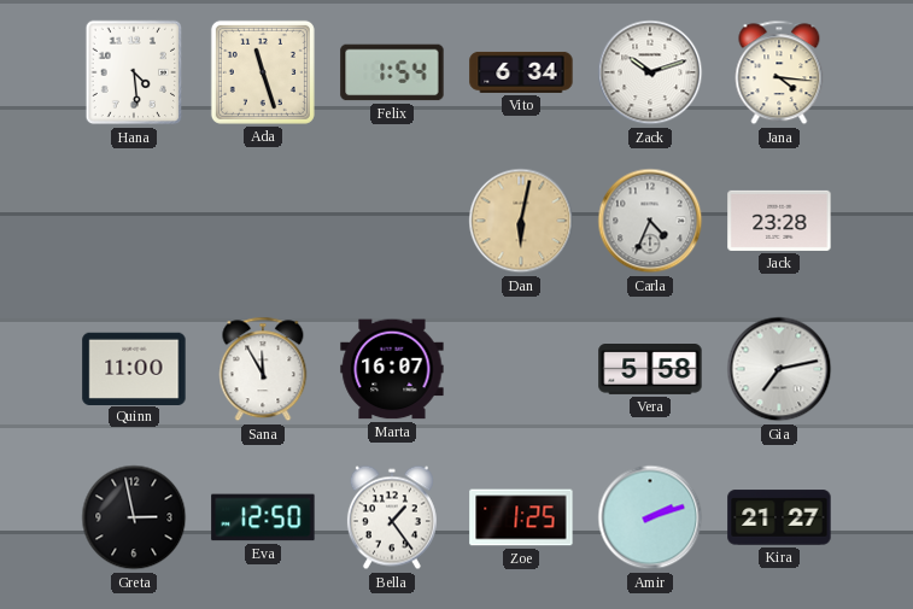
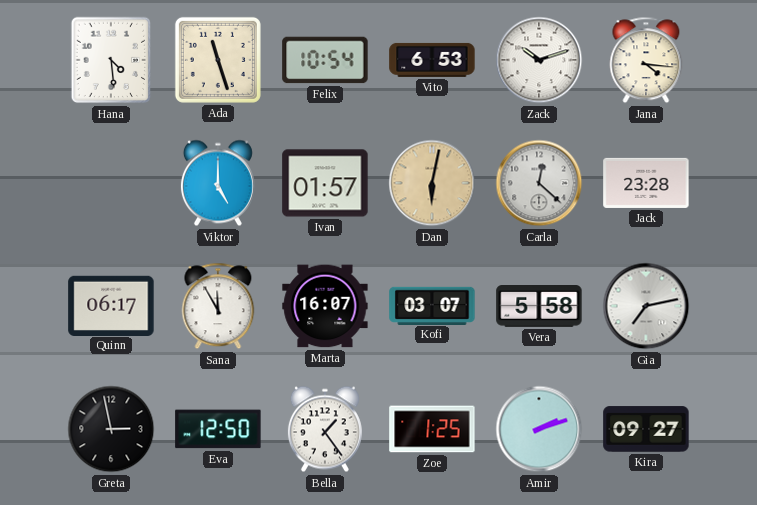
Felix: 1:54 -> 10:54 (325, 60)
Vito: 6:34 -> 6:53 (432, 60)
Viktor: none -> 5:00 (218, 183)
Ivan: none -> 01:57 (325, 183)
Carla: 4:34 -> 12:22 (539, 183)
Quinn: 11:00 -> 06:17 (111, 305)
Kofi: none -> 03:07 (432, 305)
Kira: 21:27 -> 09:27 (646, 429)
